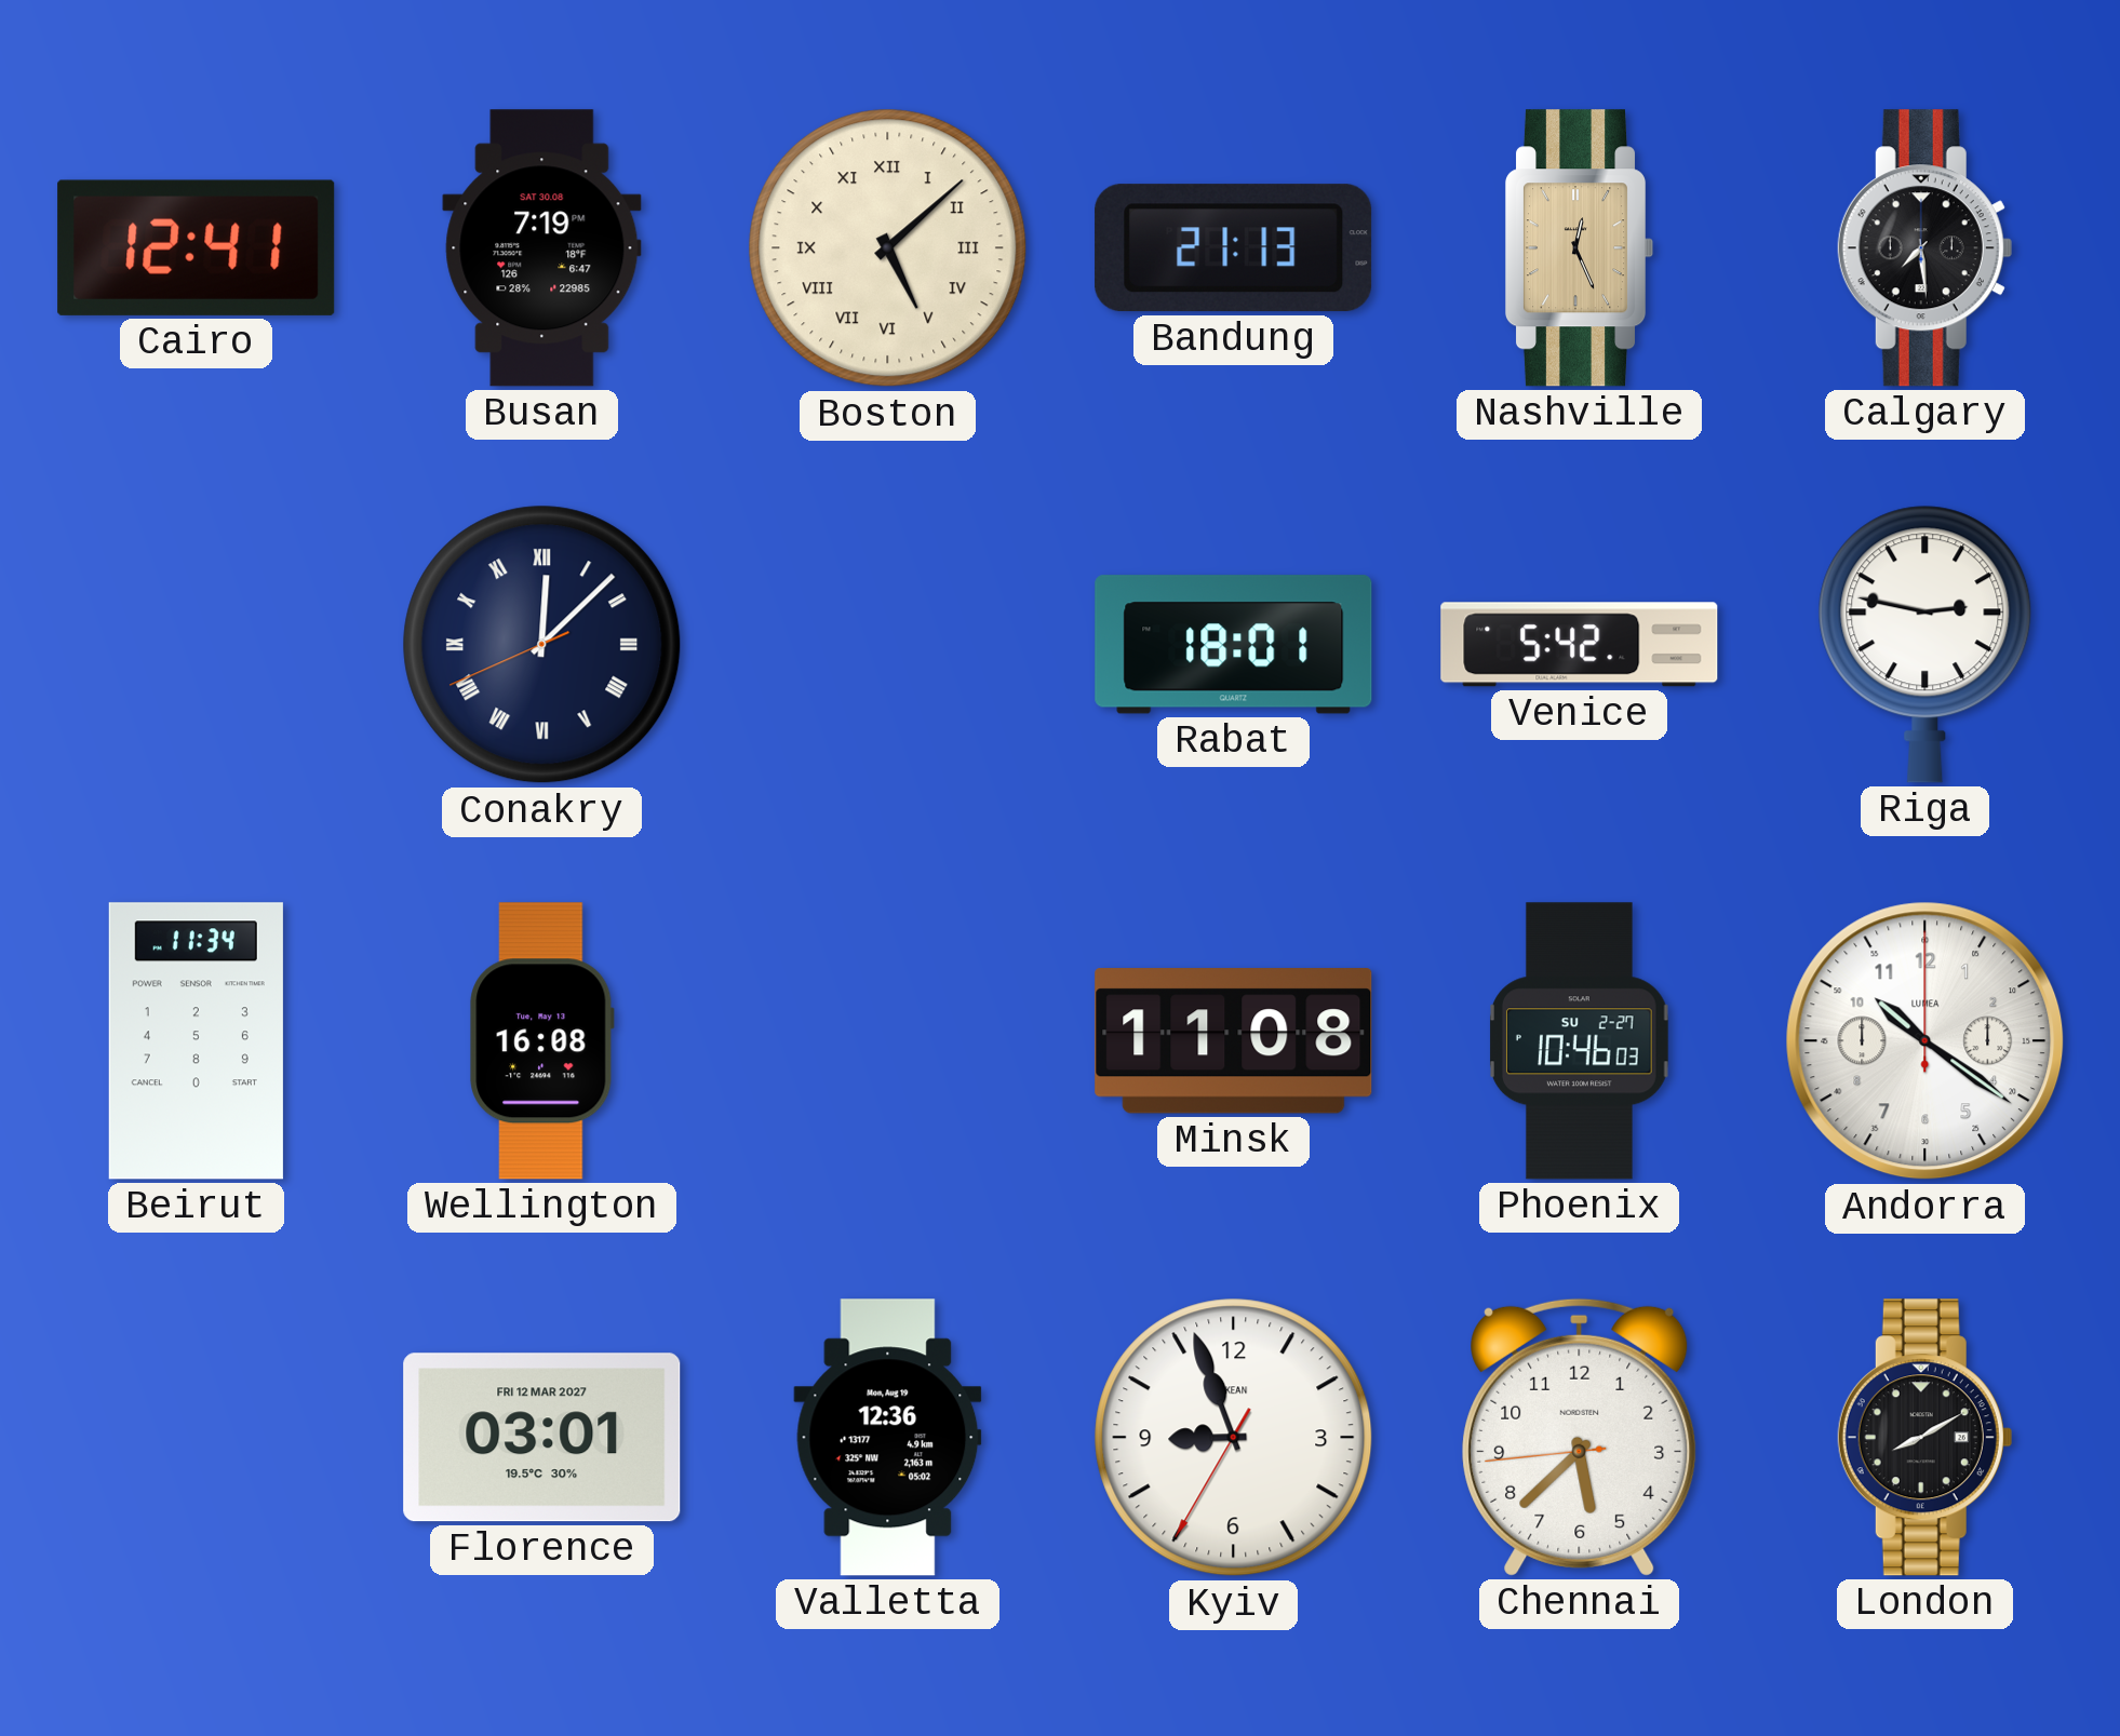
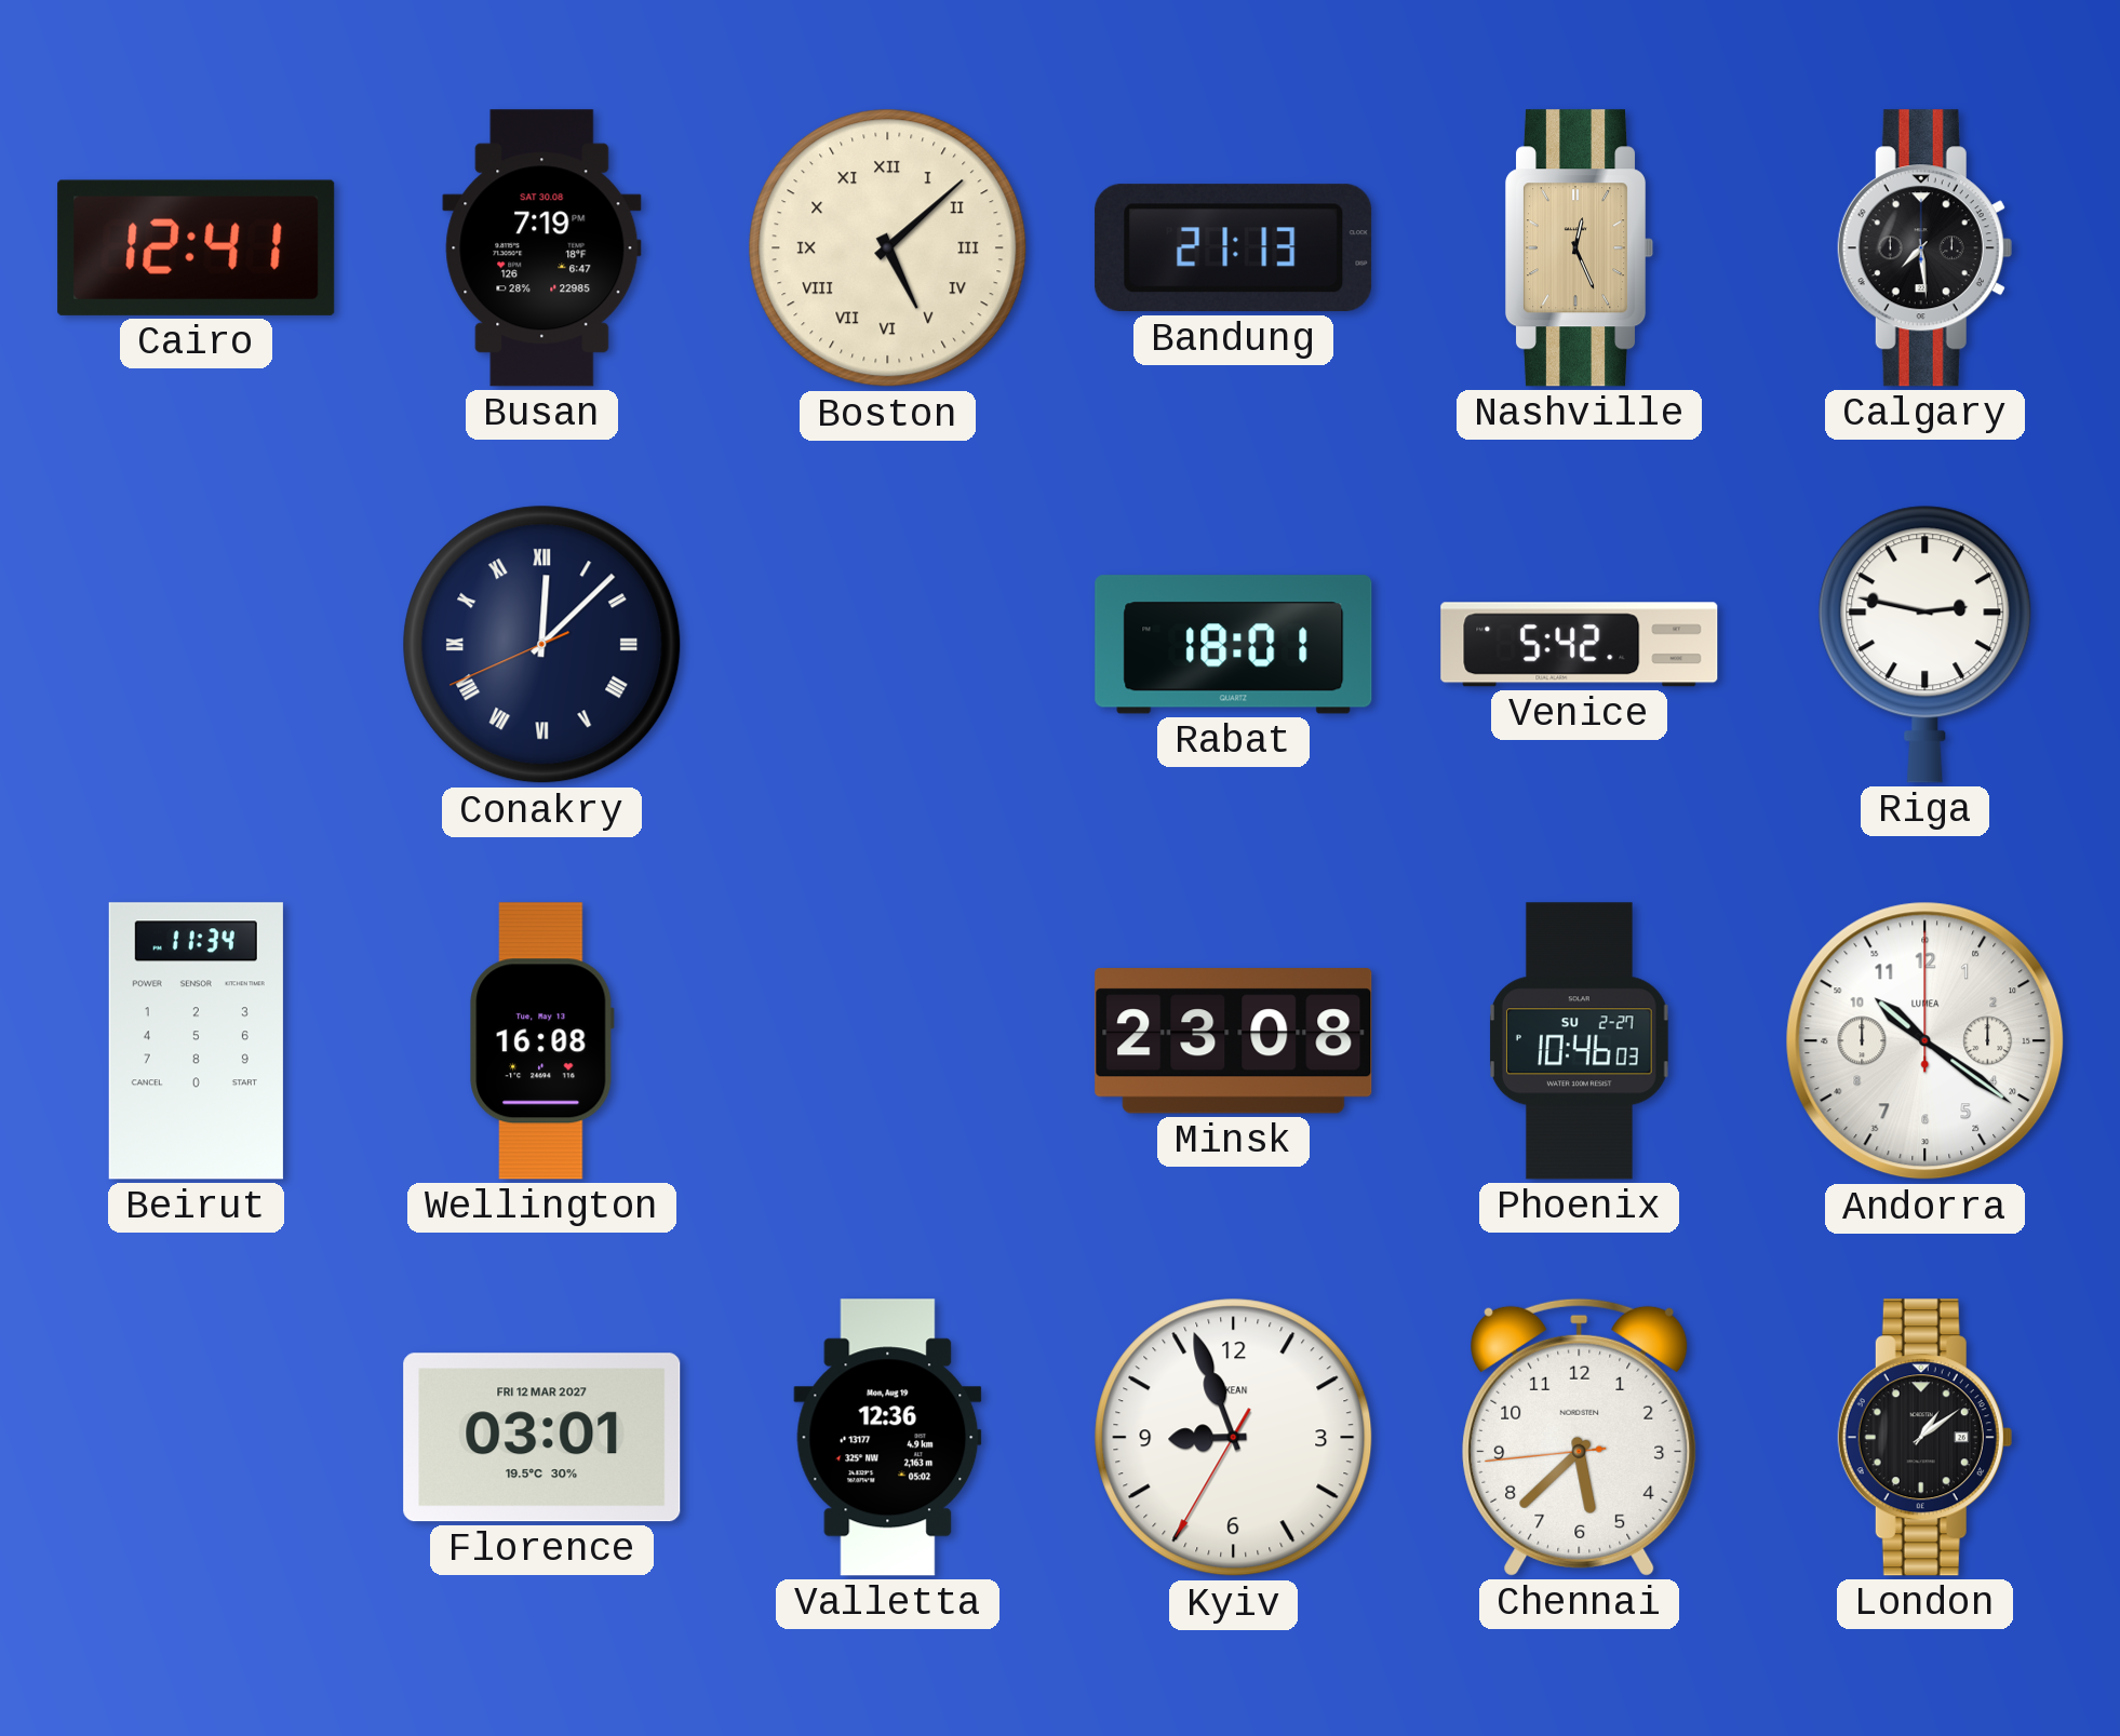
Minsk: 11:08 -> 23:08 (1234, 1041)
London: 8:10 -> 1:09 (1924, 1438)
